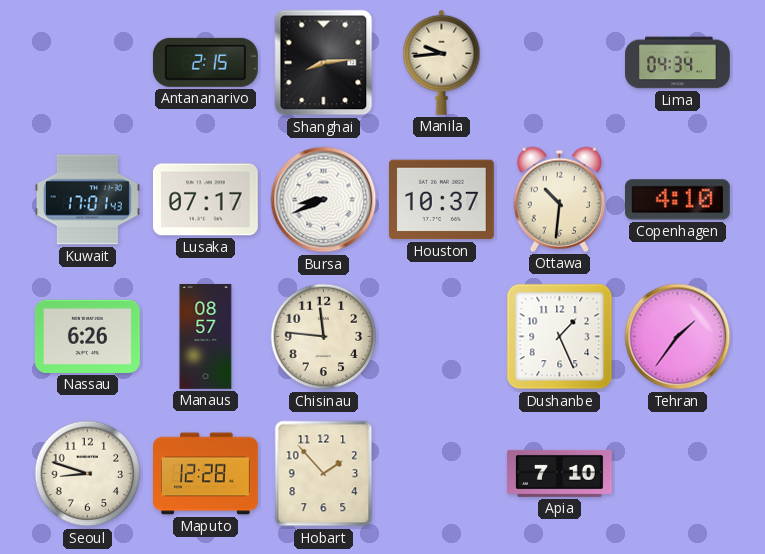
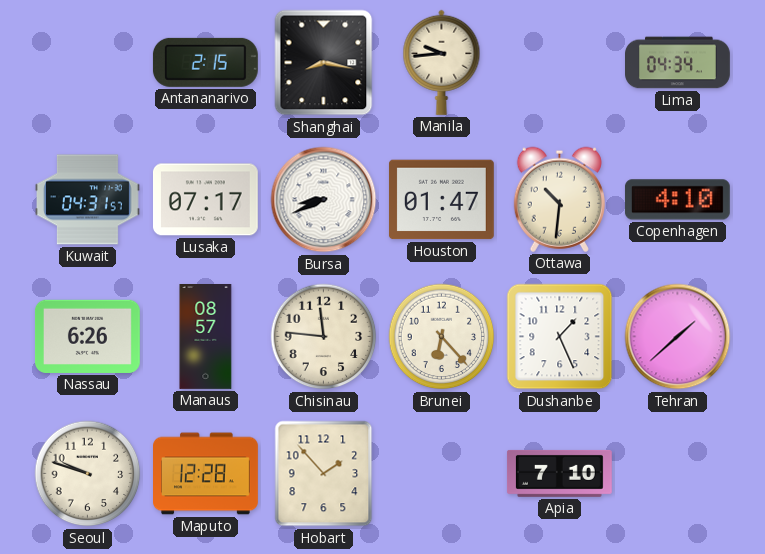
Shanghai: 8:14 -> 8:17 (324, 63)
Kuwait: 17:01 -> 04:31 (87, 200)
Houston: 10:37 -> 01:47 (441, 200)
Brunei: none -> 6:23 (442, 337)
Tehran: 1:36 -> 1:38 (678, 337)
Seoul: 8:48 -> 9:48 (88, 474)
